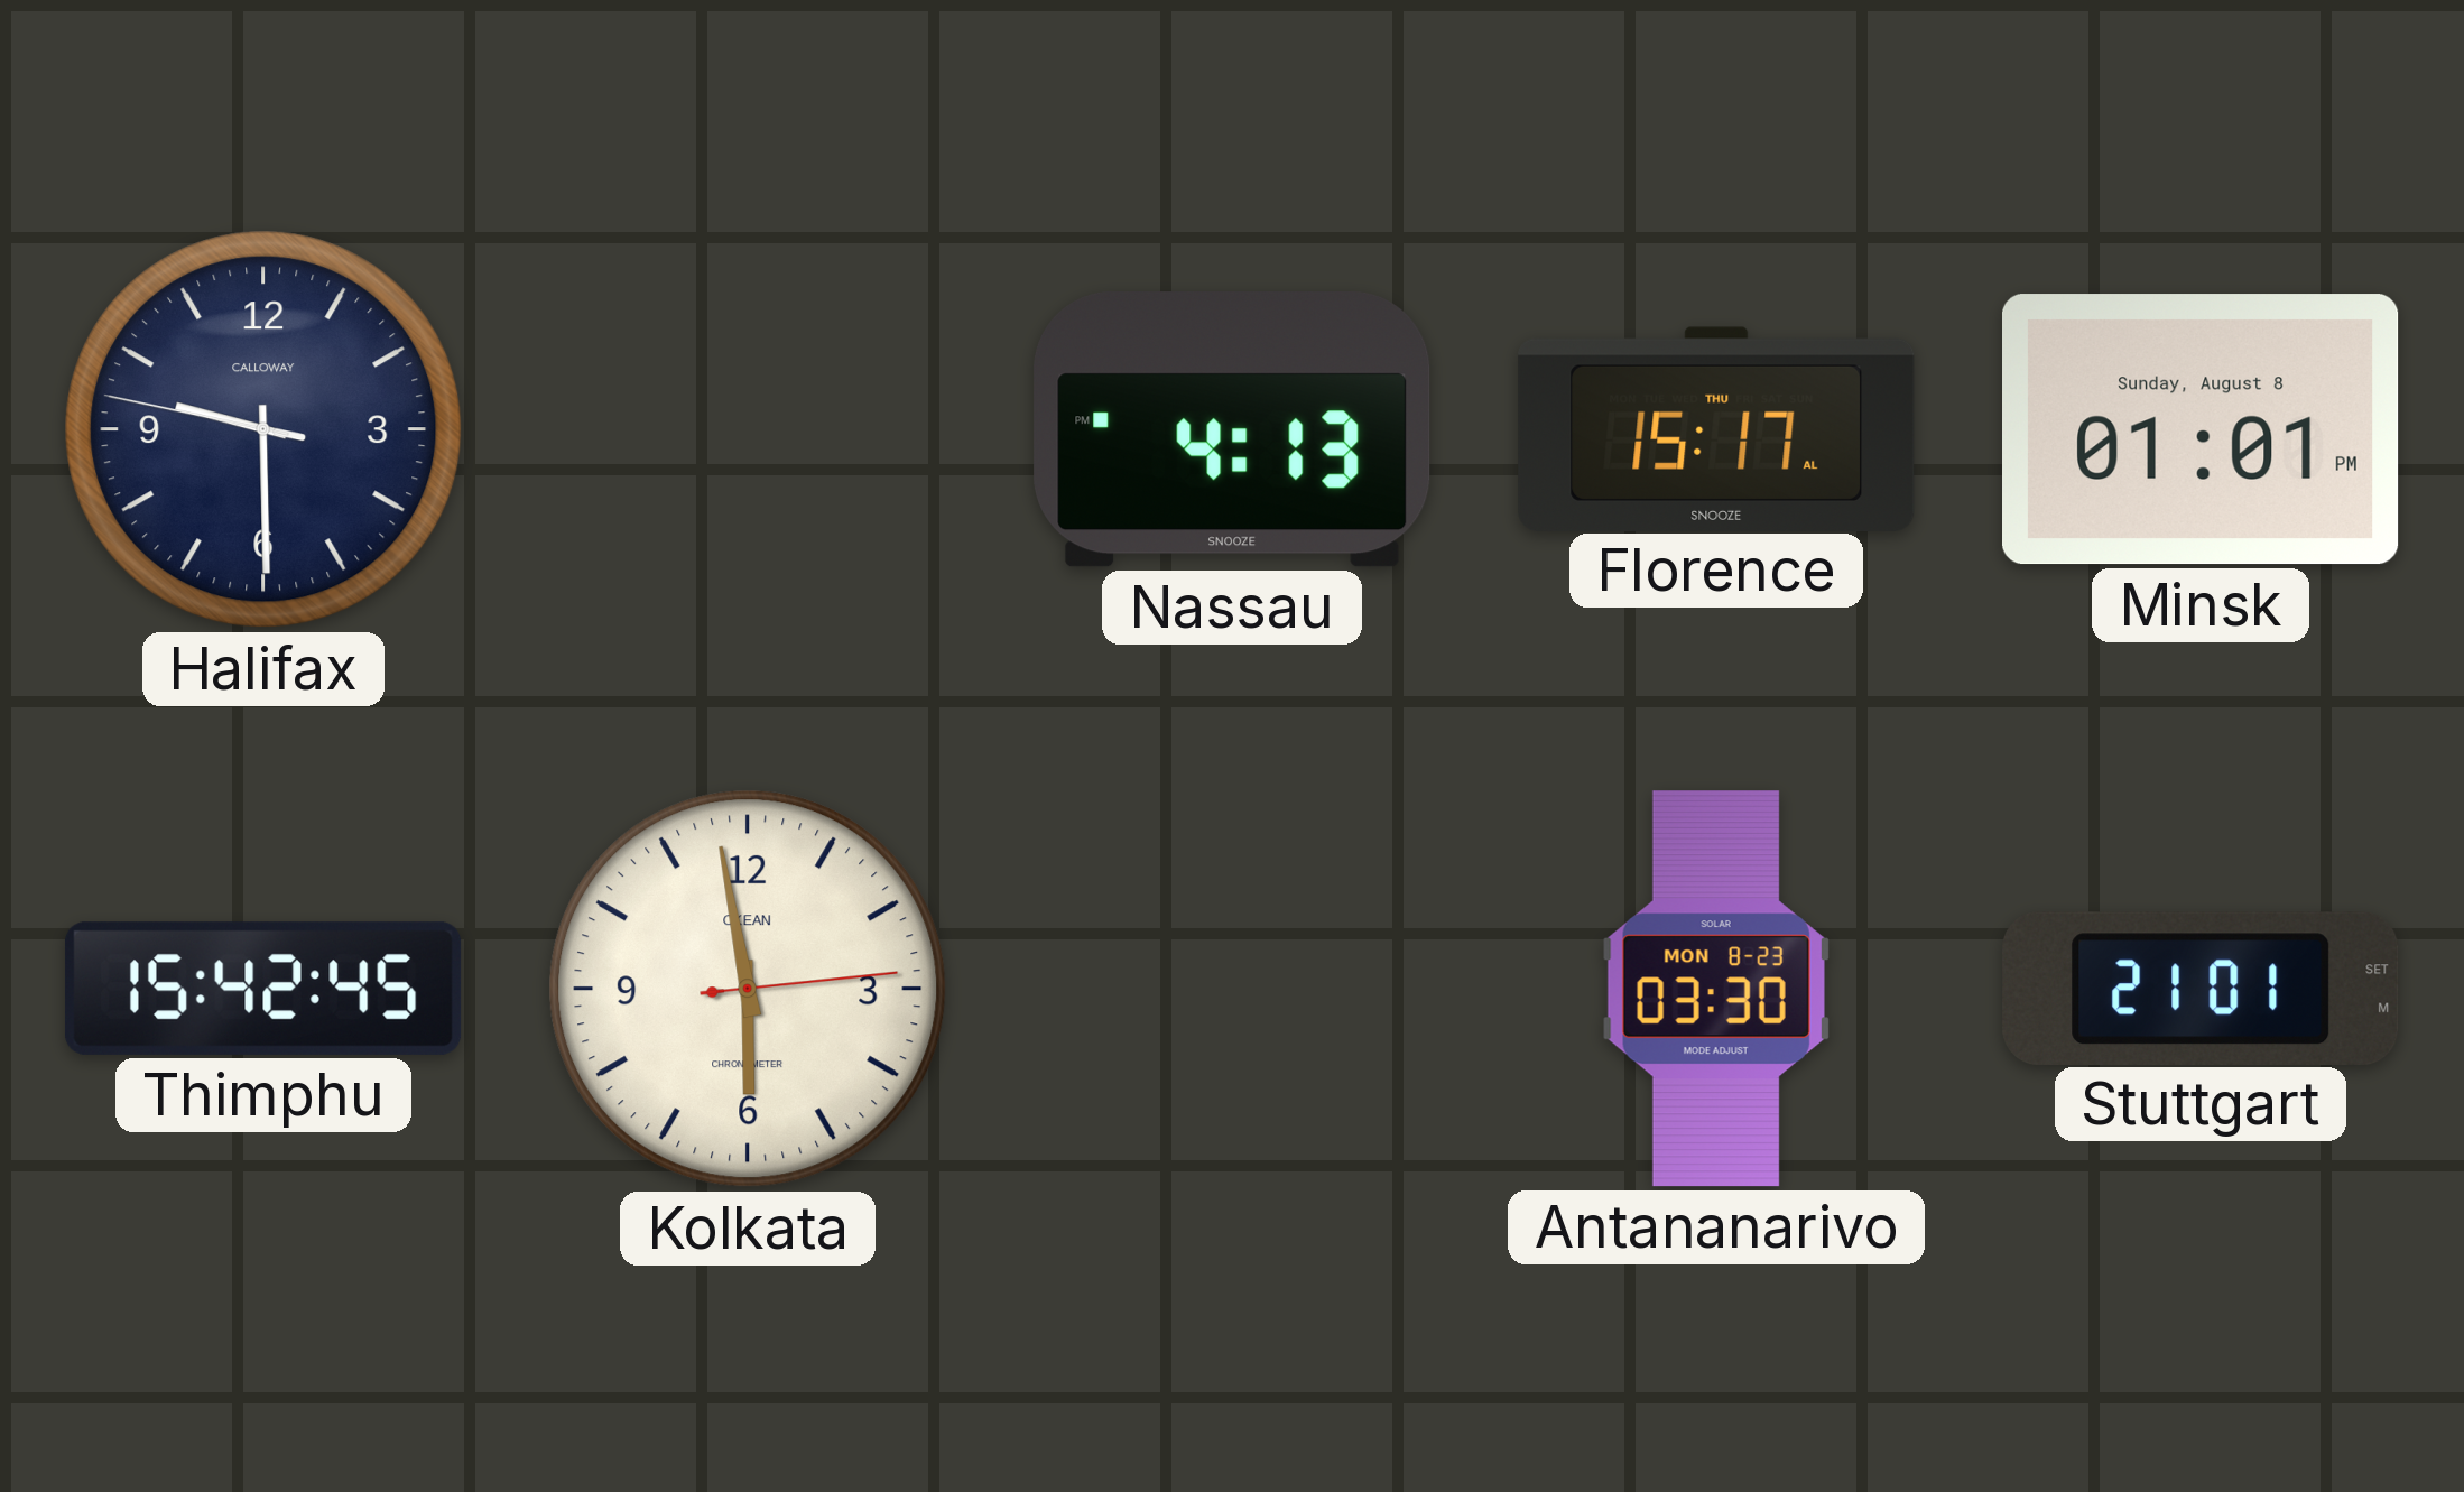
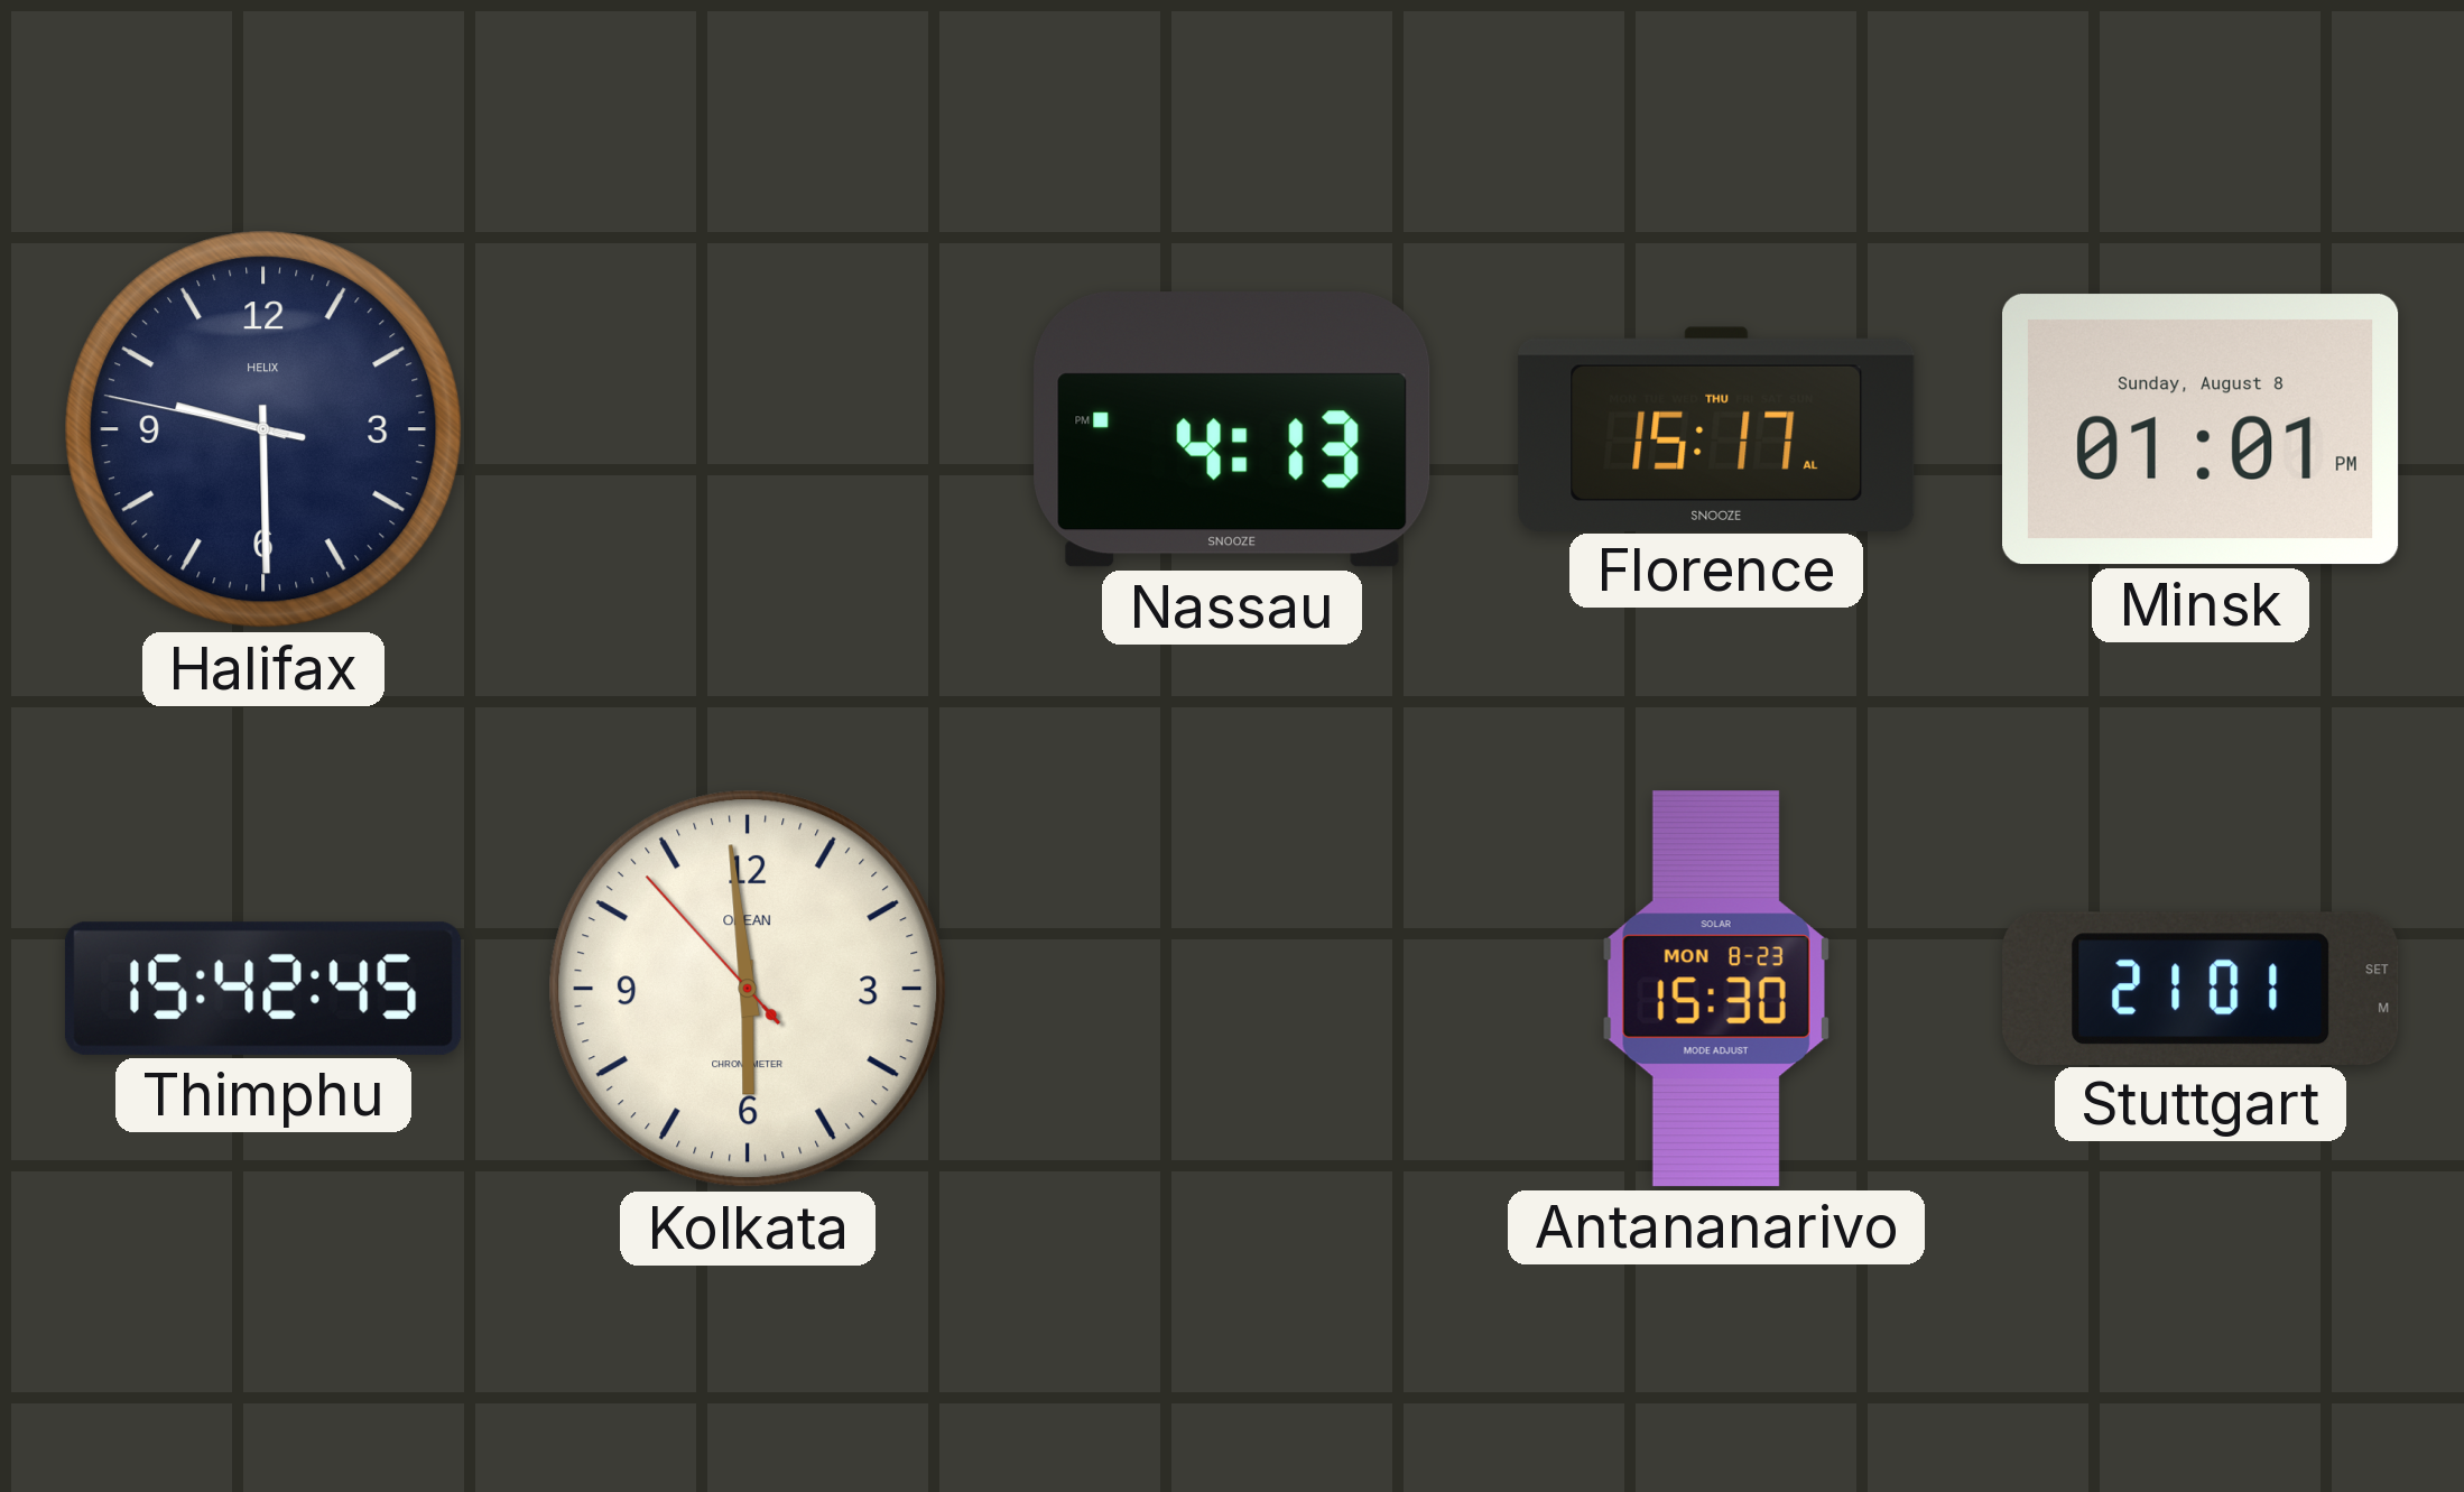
Halifax brand: CALLOWAY -> HELIX (263, 429)
Kolkata: 5:58:14 -> 5:58:53 (748, 989)
Antananarivo: 03:30 -> 15:30 (1716, 989)
